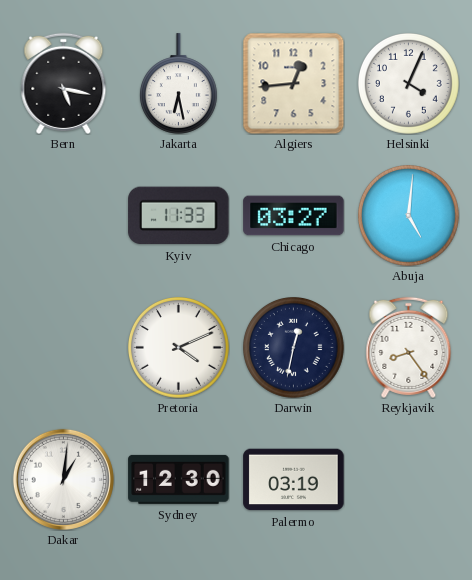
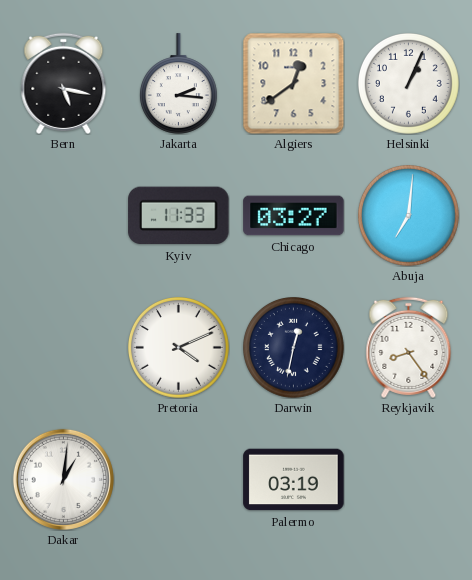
Jakarta: 6:28 -> 2:16 (178, 84)
Algiers: 12:44 -> 12:39 (293, 83)
Helsinki: 4:04 -> 1:04 (409, 84)
Abuja: 5:01 -> 7:01 (409, 216)
Sydney: 12:30 -> none (179, 479)
